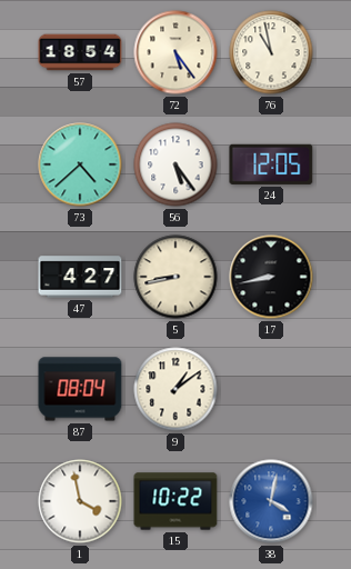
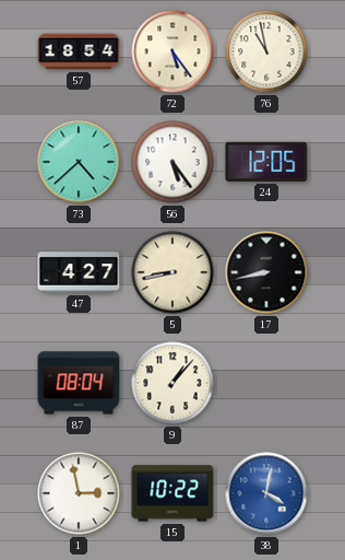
9: 1:09 -> 1:07 (172, 383)
1: 3:58 -> 2:58 (79, 493)
